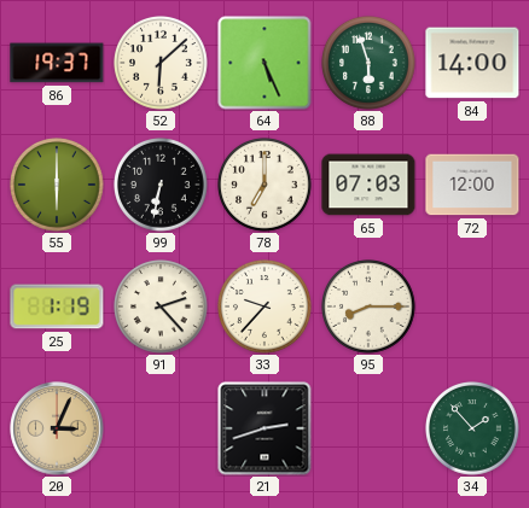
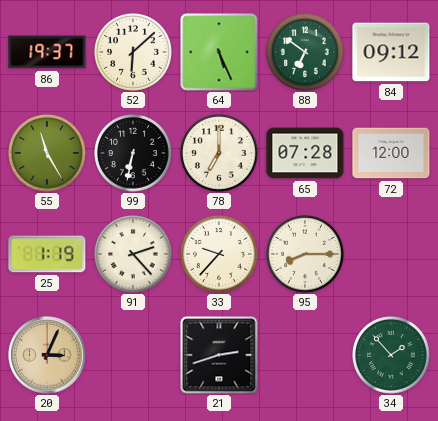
88: 5:57 -> 6:51 (306, 53)
84: 14:00 -> 09:12 (391, 52)
55: 6:00 -> 11:25 (48, 154)
65: 07:03 -> 07:28 (305, 153)
